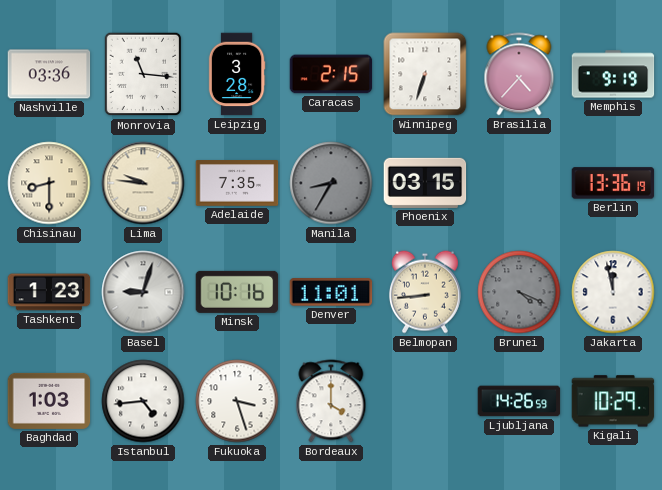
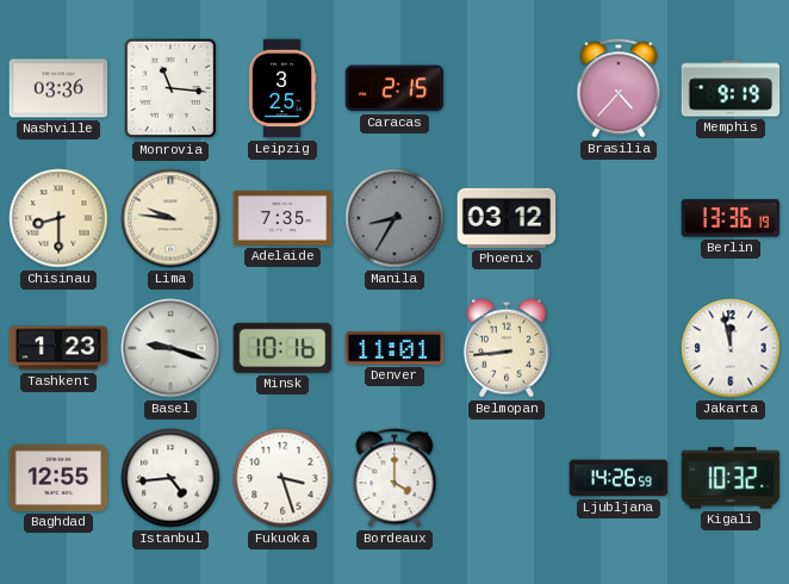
Leipzig: 3:28 -> 3:25 (282, 88)
Winnipeg: 6:33 -> none (425, 74)
Phoenix: 03:15 -> 03:12 (507, 218)
Basel: 9:03 -> 9:18 (170, 348)
Brunei: 4:19 -> none (519, 292)
Baghdad: 1:03 -> 12:55 (58, 478)
Kigali: 10:29 -> 10:32 (731, 478)
